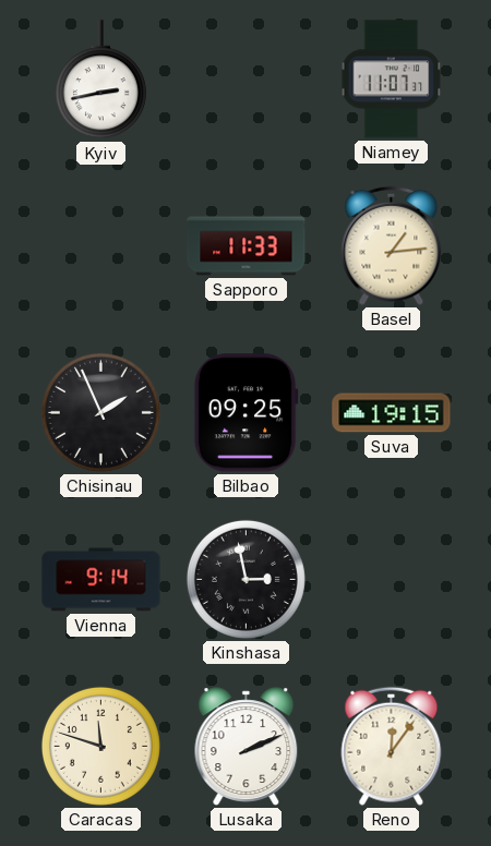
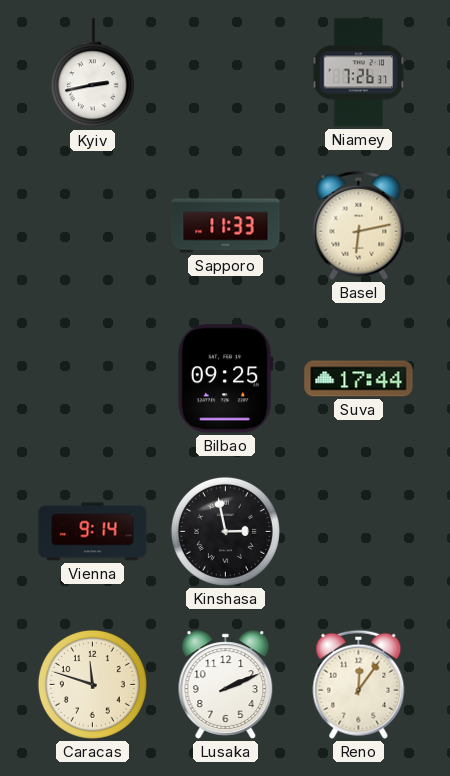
Niamey: 11:07 -> 7:26 (359, 73)
Basel: 1:14 -> 6:13 (359, 225)
Chisinau: 1:56 -> none (100, 412)
Suva: 19:15 -> 17:44 (359, 379)
